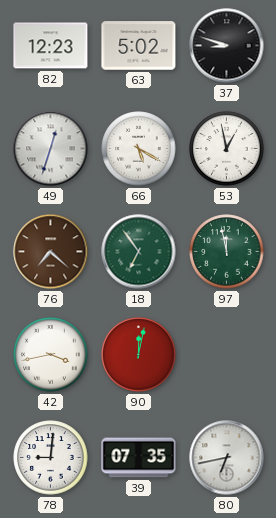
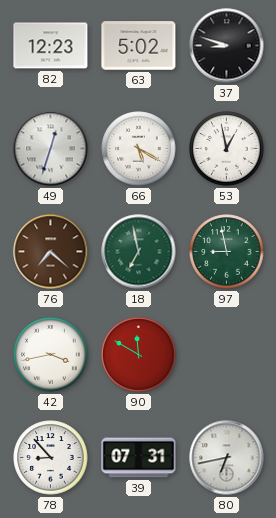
18: 6:54 -> 6:58 (139, 252)
97: 11:58 -> 8:58 (227, 252)
90: 12:02 -> 11:50 (139, 355)
78: 9:01 -> 8:53 (51, 458)
39: 07:35 -> 07:31 (139, 458)
